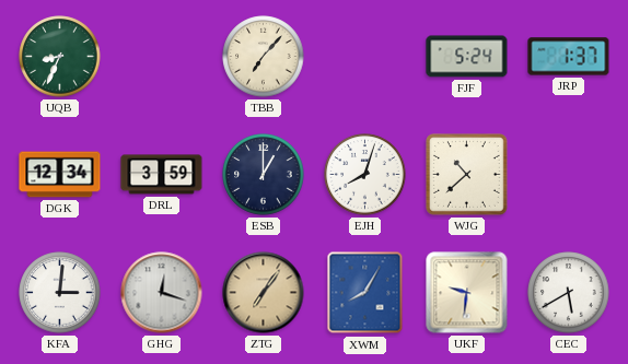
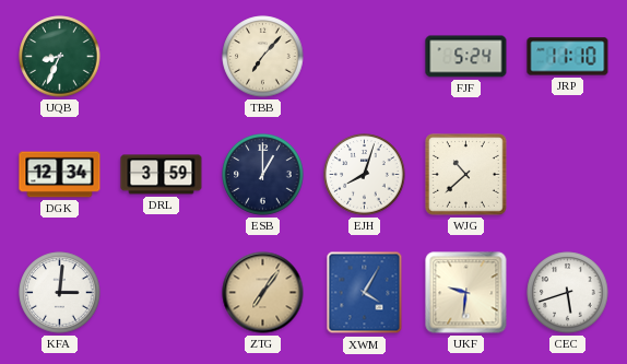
JRP: 1:37 -> 11:10 (568, 57)
GHG: 12:18 -> none (162, 293)
XWM: 8:05 -> 4:05 (365, 293)
CEC: 5:40 -> 5:42 (568, 293)
